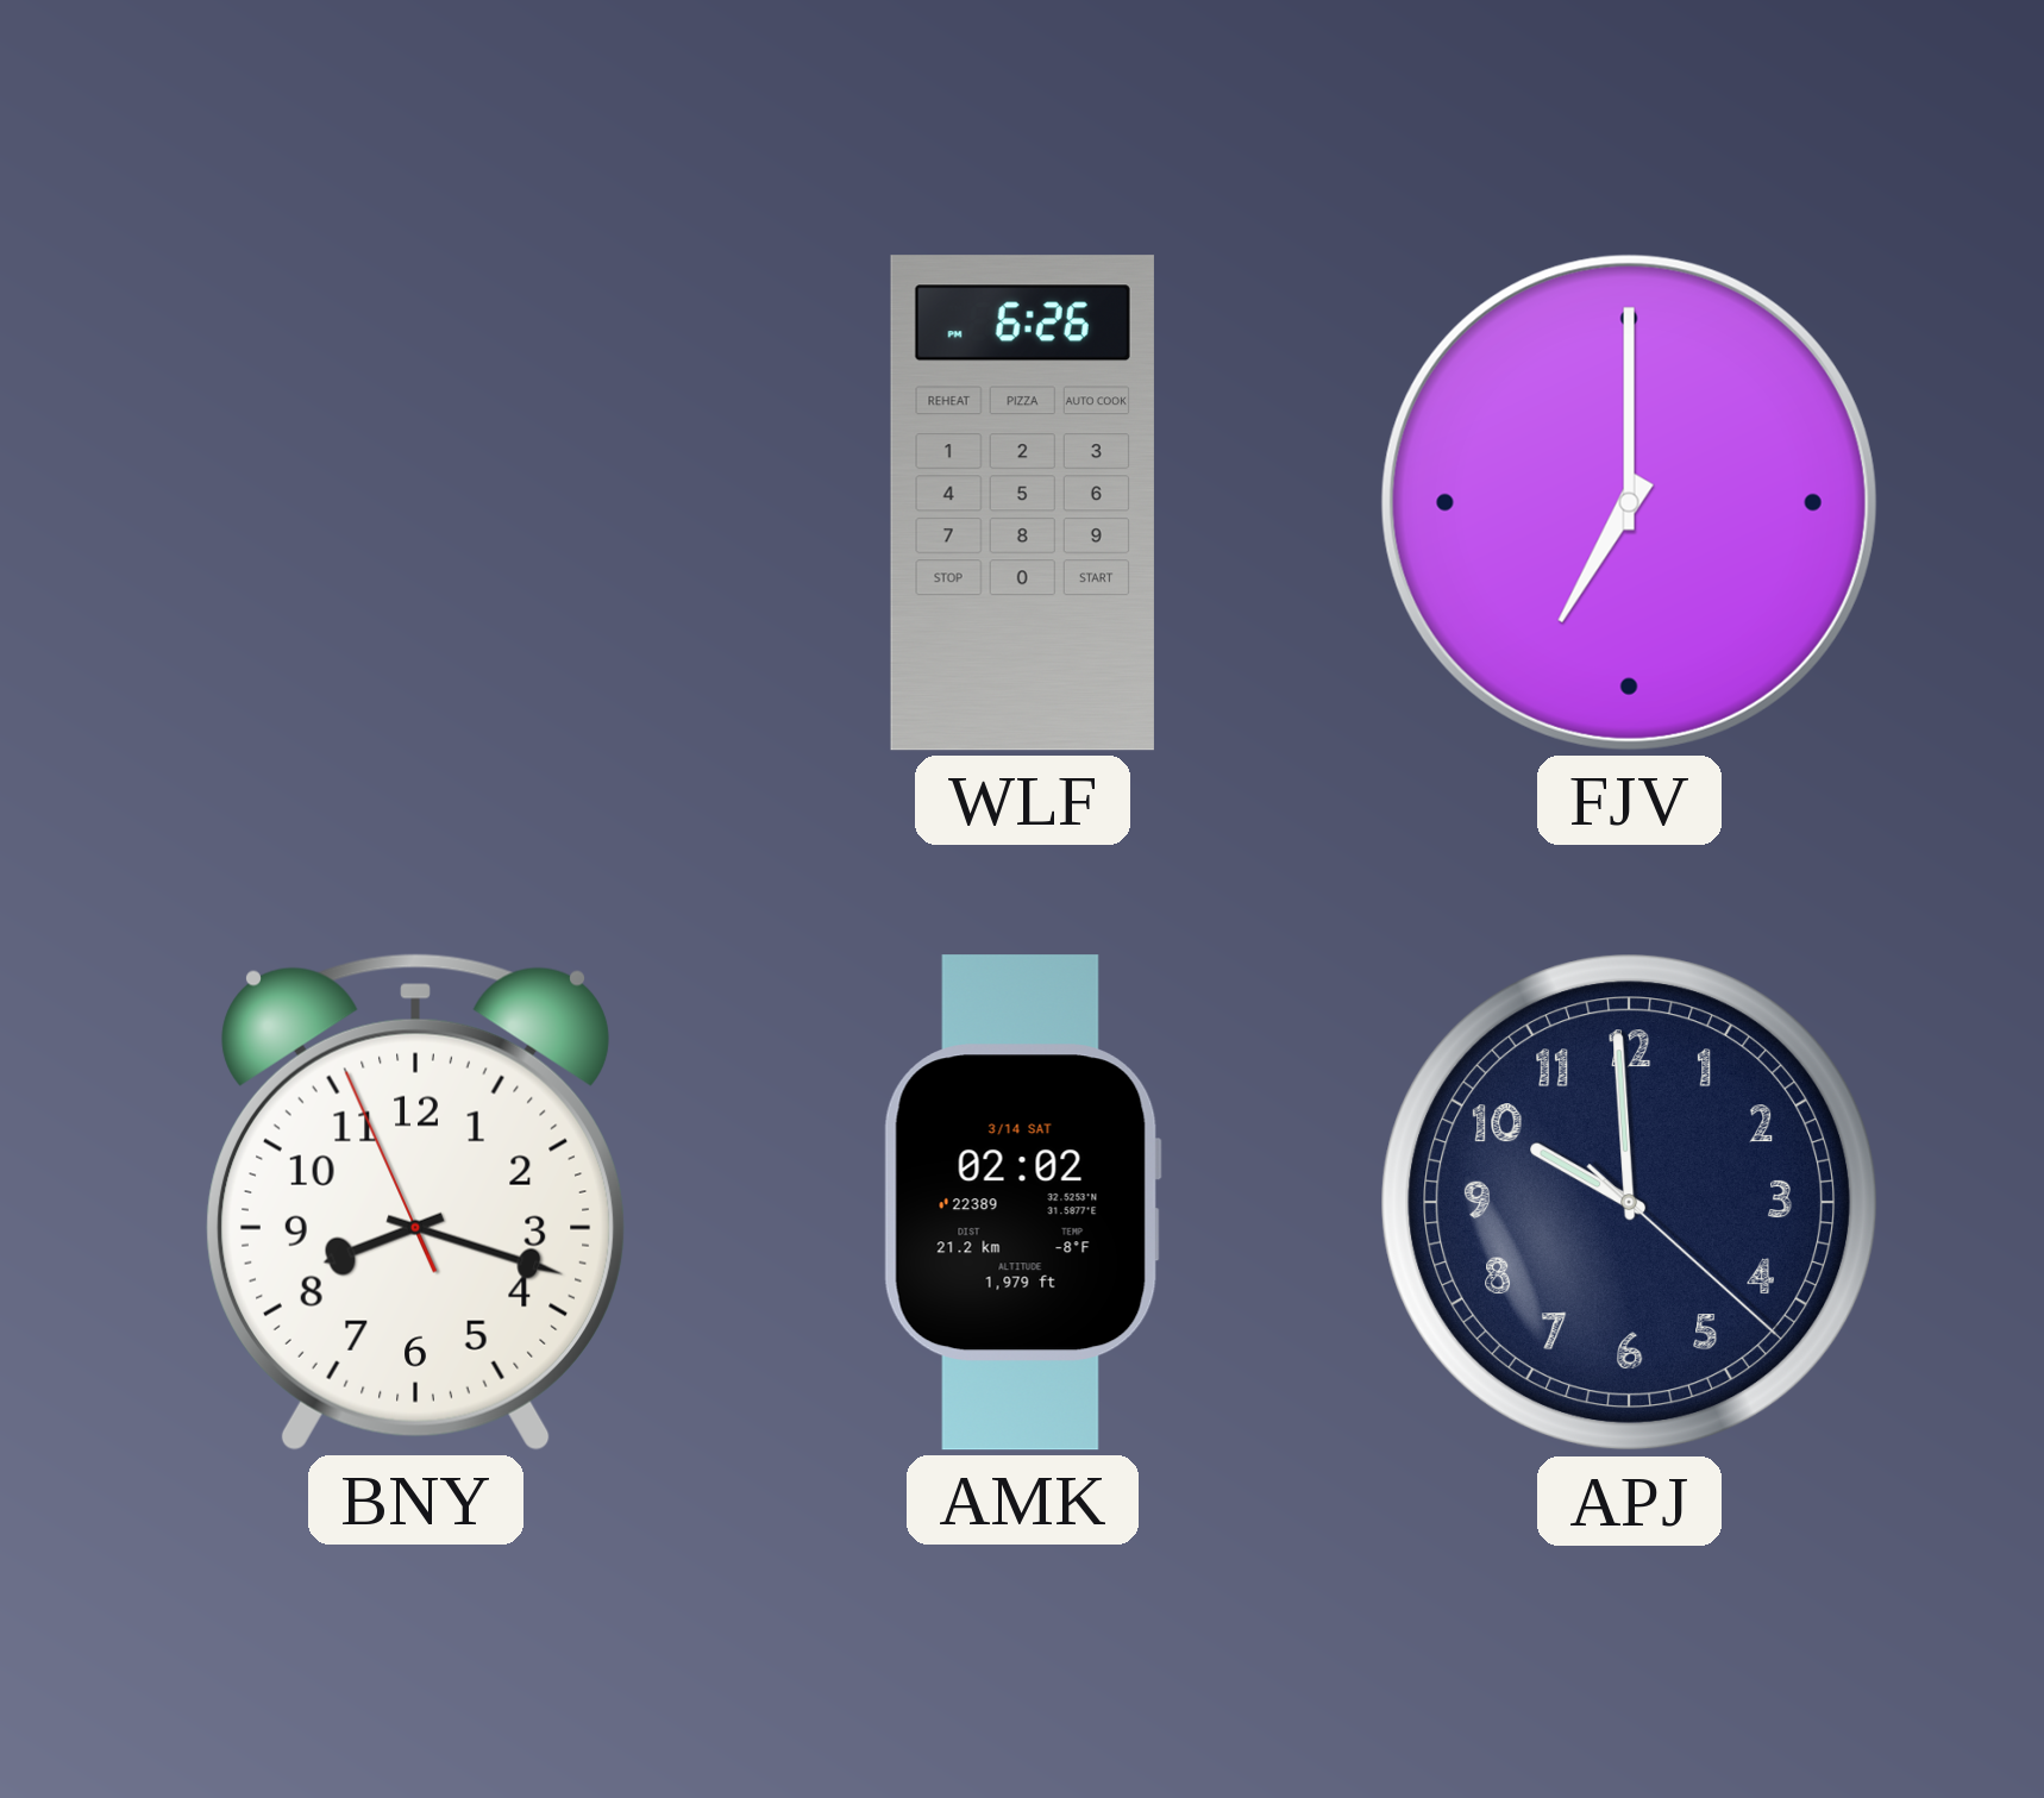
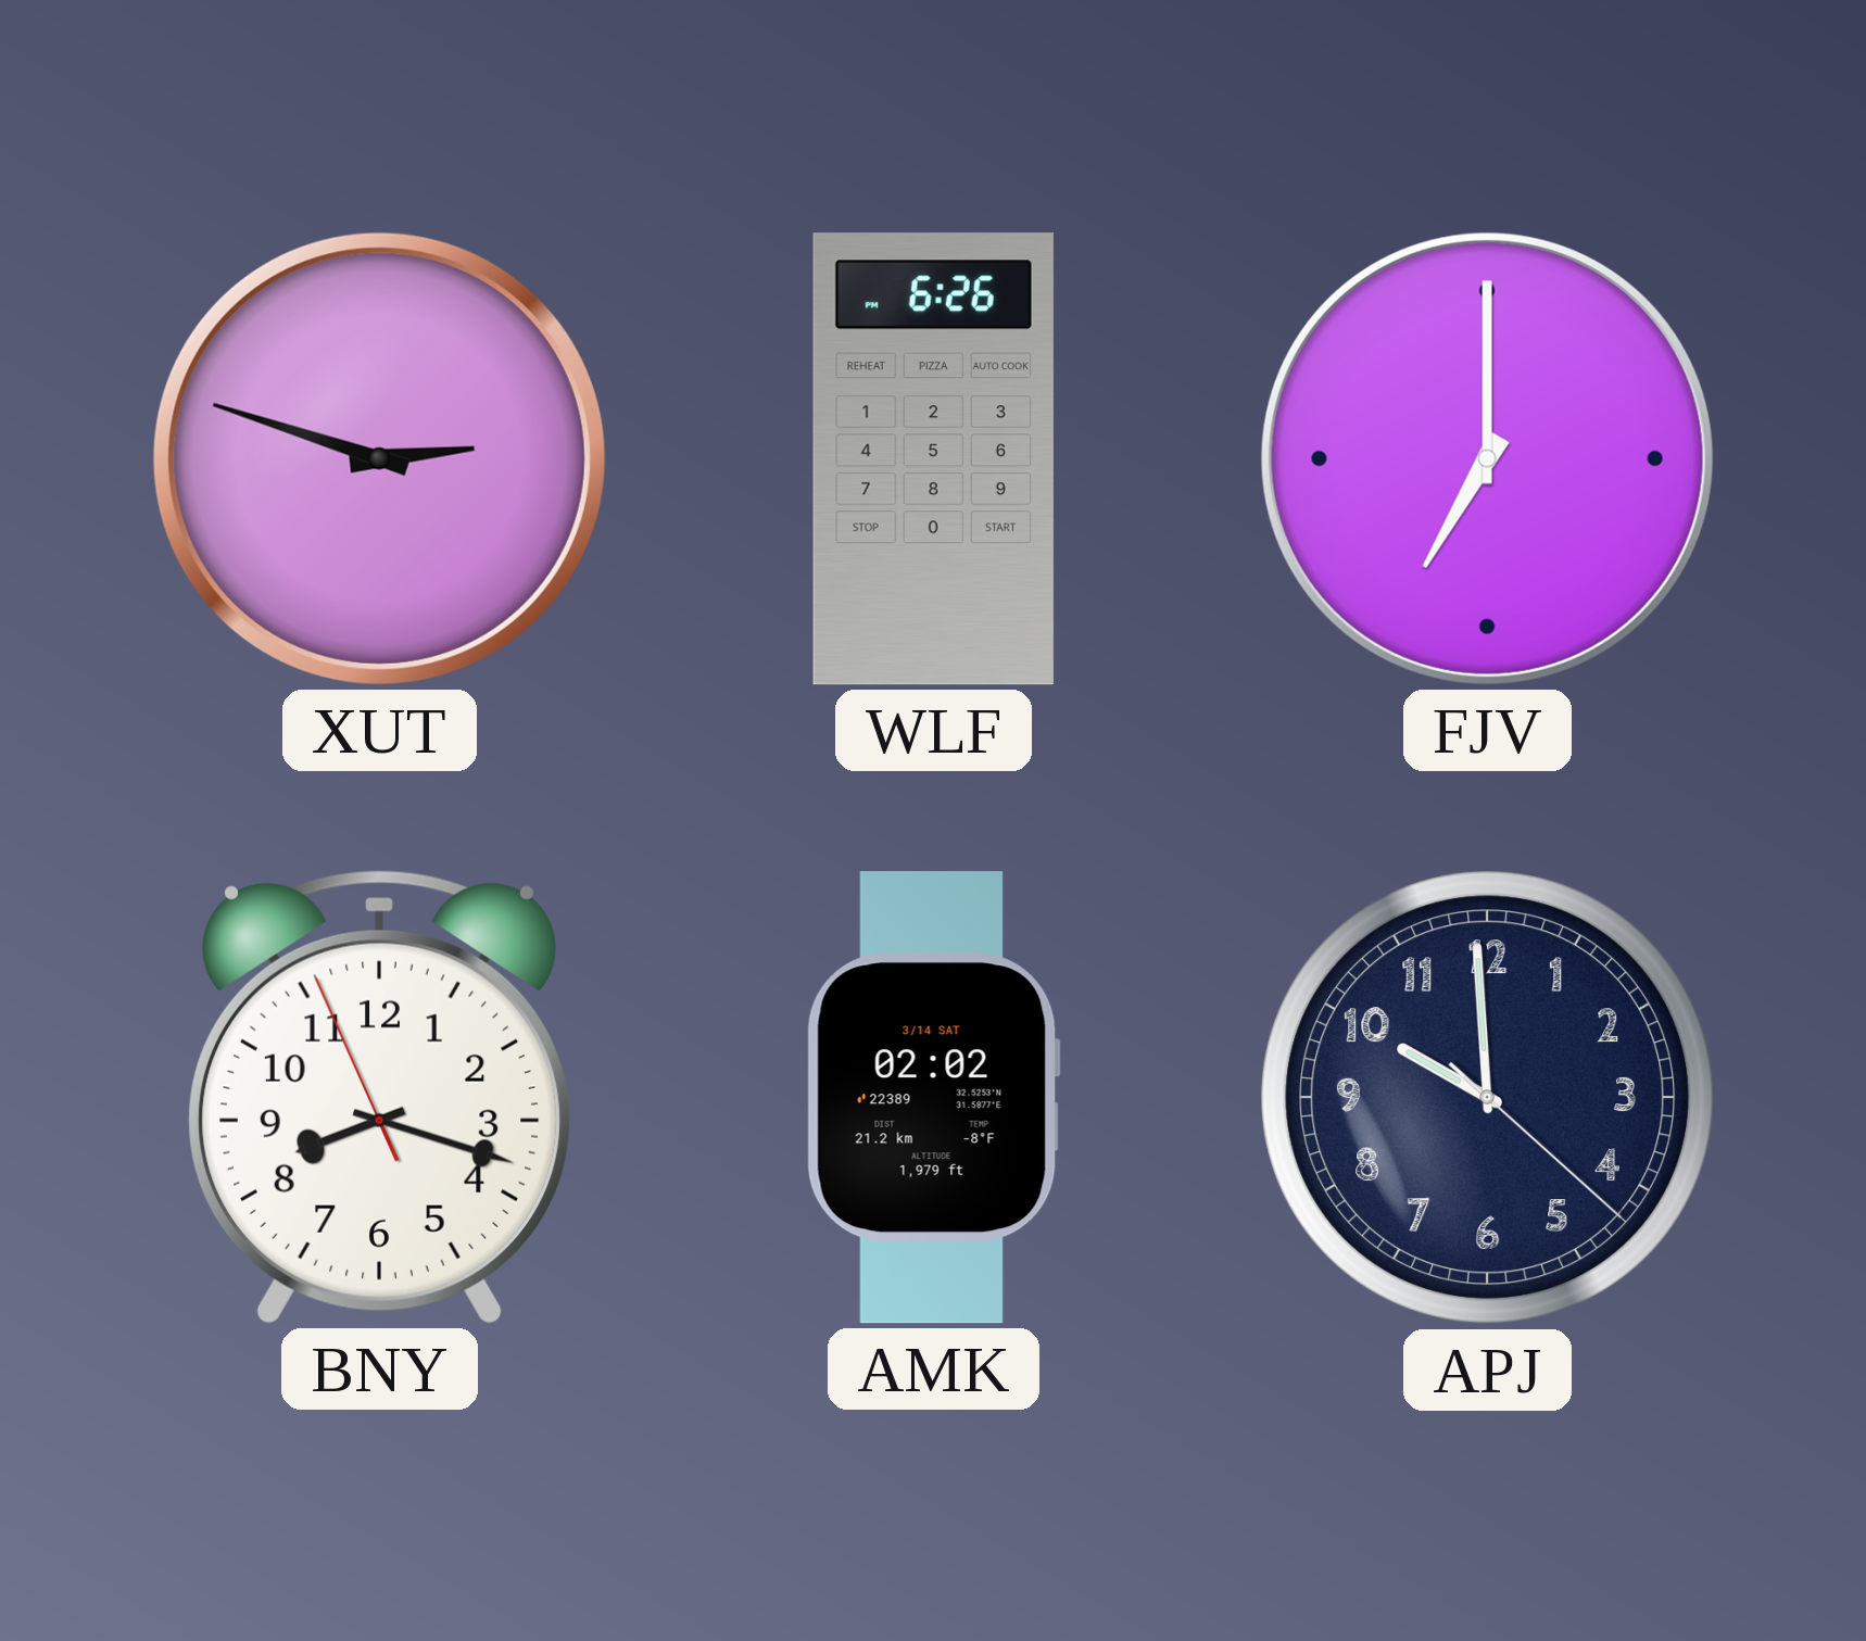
XUT: none -> 2:48 (379, 458)
